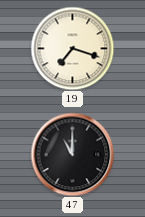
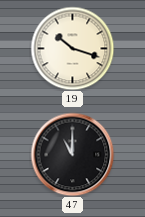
19: 7:18 -> 10:18 (72, 48)
